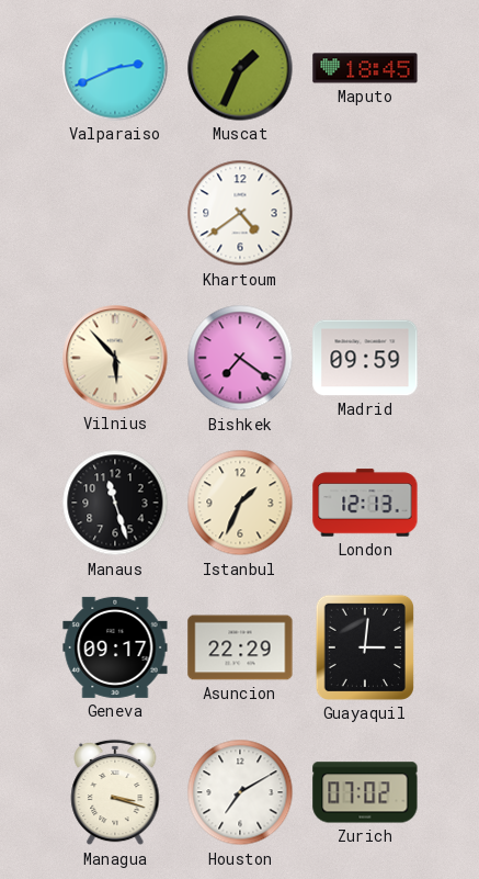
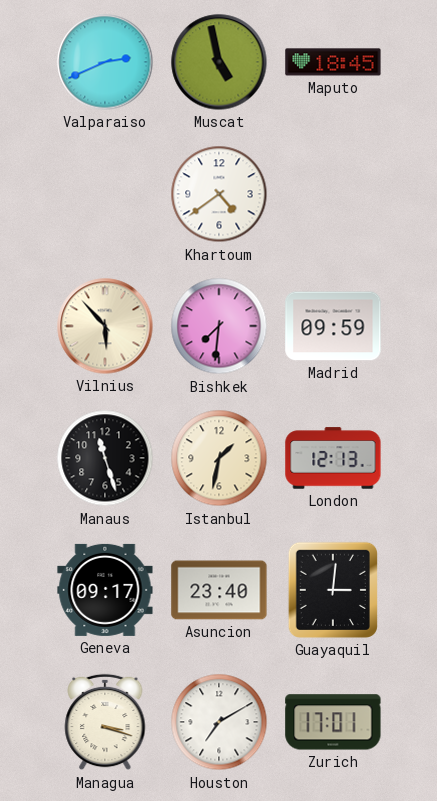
Muscat: 1:34 -> 4:58 (219, 62)
Bishkek: 7:21 -> 7:31 (219, 326)
Istanbul: 1:34 -> 1:32 (219, 458)
Asuncion: 22:29 -> 23:40 (219, 590)
Zurich: 07:02 -> 17:01 (333, 722)
